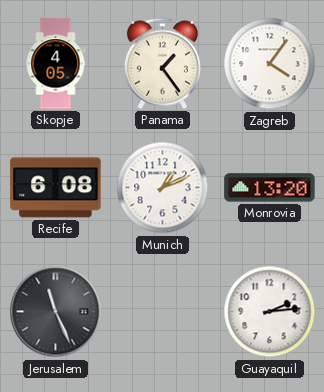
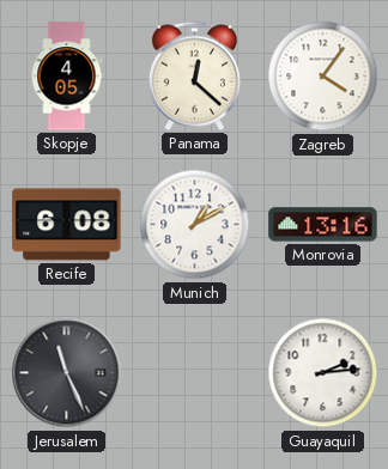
Panama: 1:24 -> 12:22 (194, 75)
Munich: 1:11 -> 1:10 (195, 225)
Monrovia: 13:20 -> 13:16 (323, 225)
